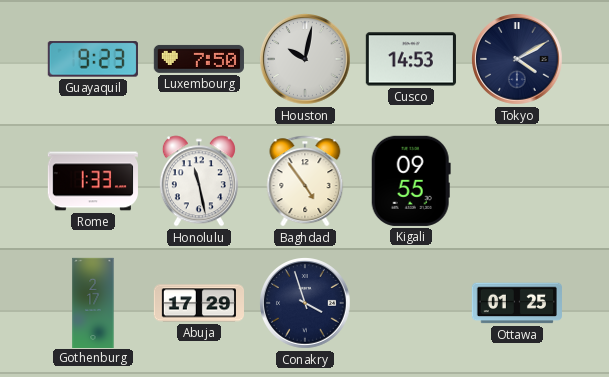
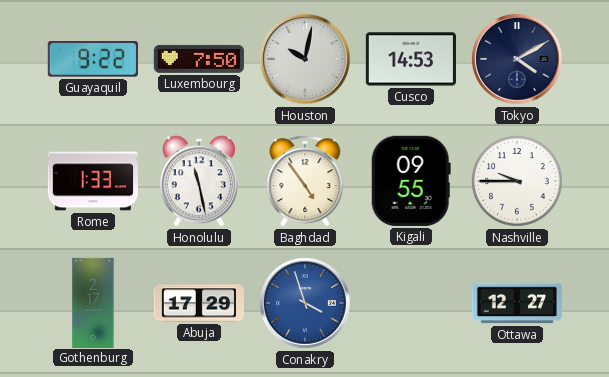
Guayaquil: 9:23 -> 9:22 (93, 59)
Nashville: none -> 9:45 (517, 181)
Conakry dial: navy -> blue (306, 304)
Ottawa: 01:25 -> 12:27 (517, 303)
